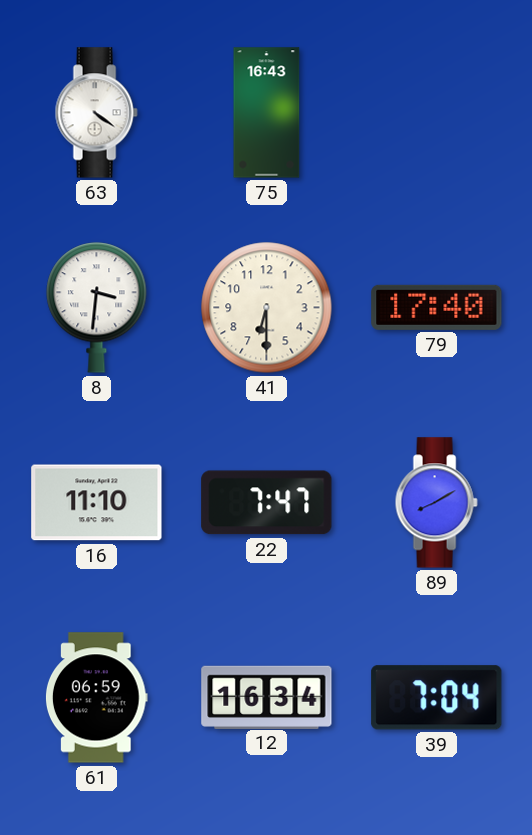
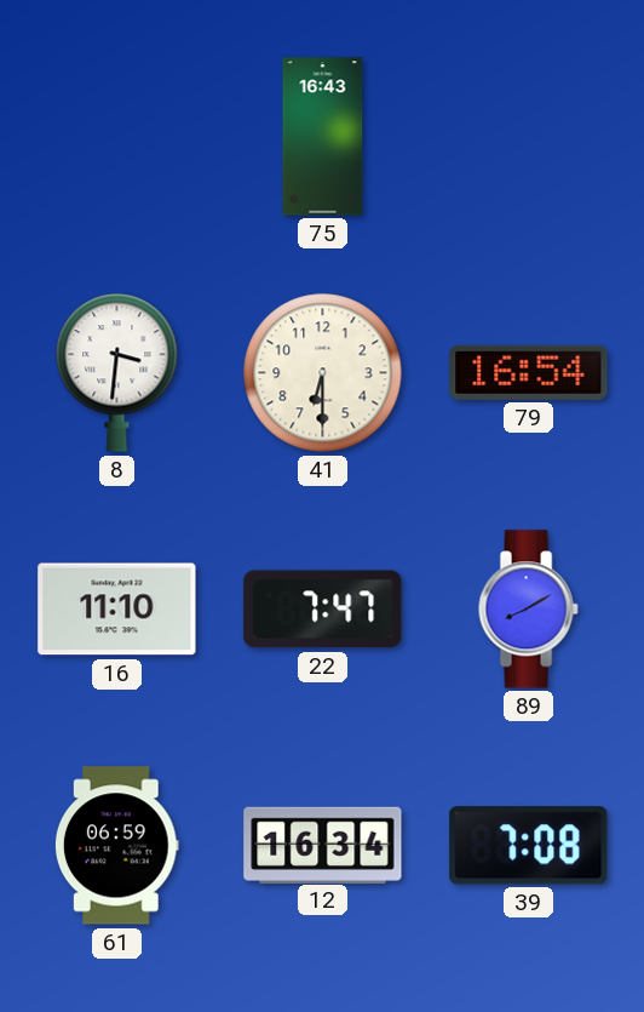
63: 4:21 -> none (96, 113)
79: 17:40 -> 16:54 (529, 372)
39: 7:04 -> 7:08 (529, 846)
